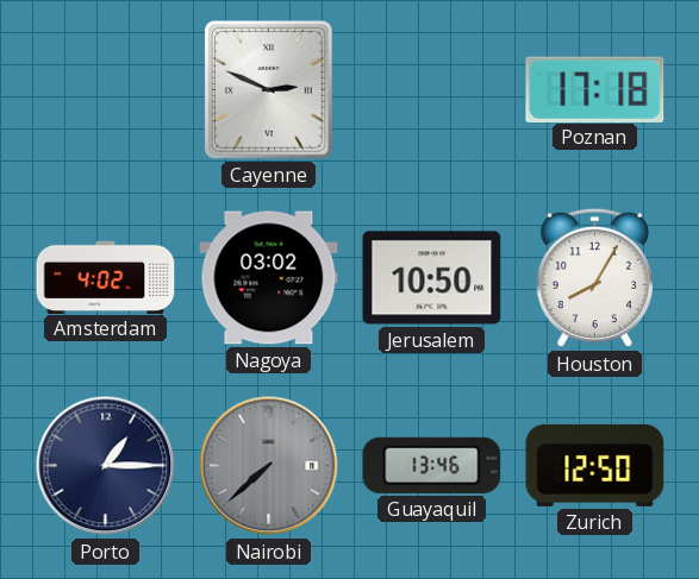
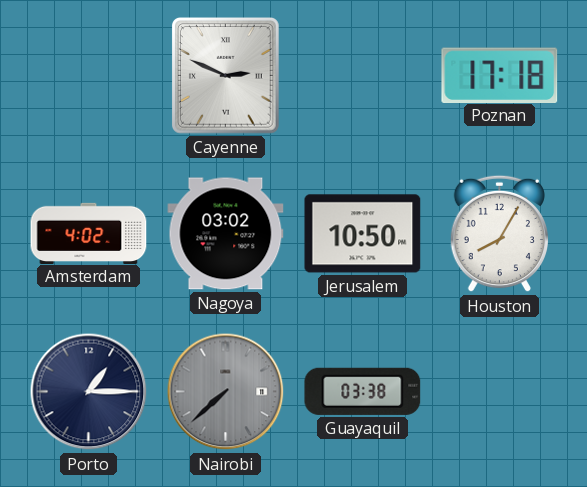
Guayaquil: 13:46 -> 03:38 (363, 391)
Zurich: 12:50 -> none (595, 465)
